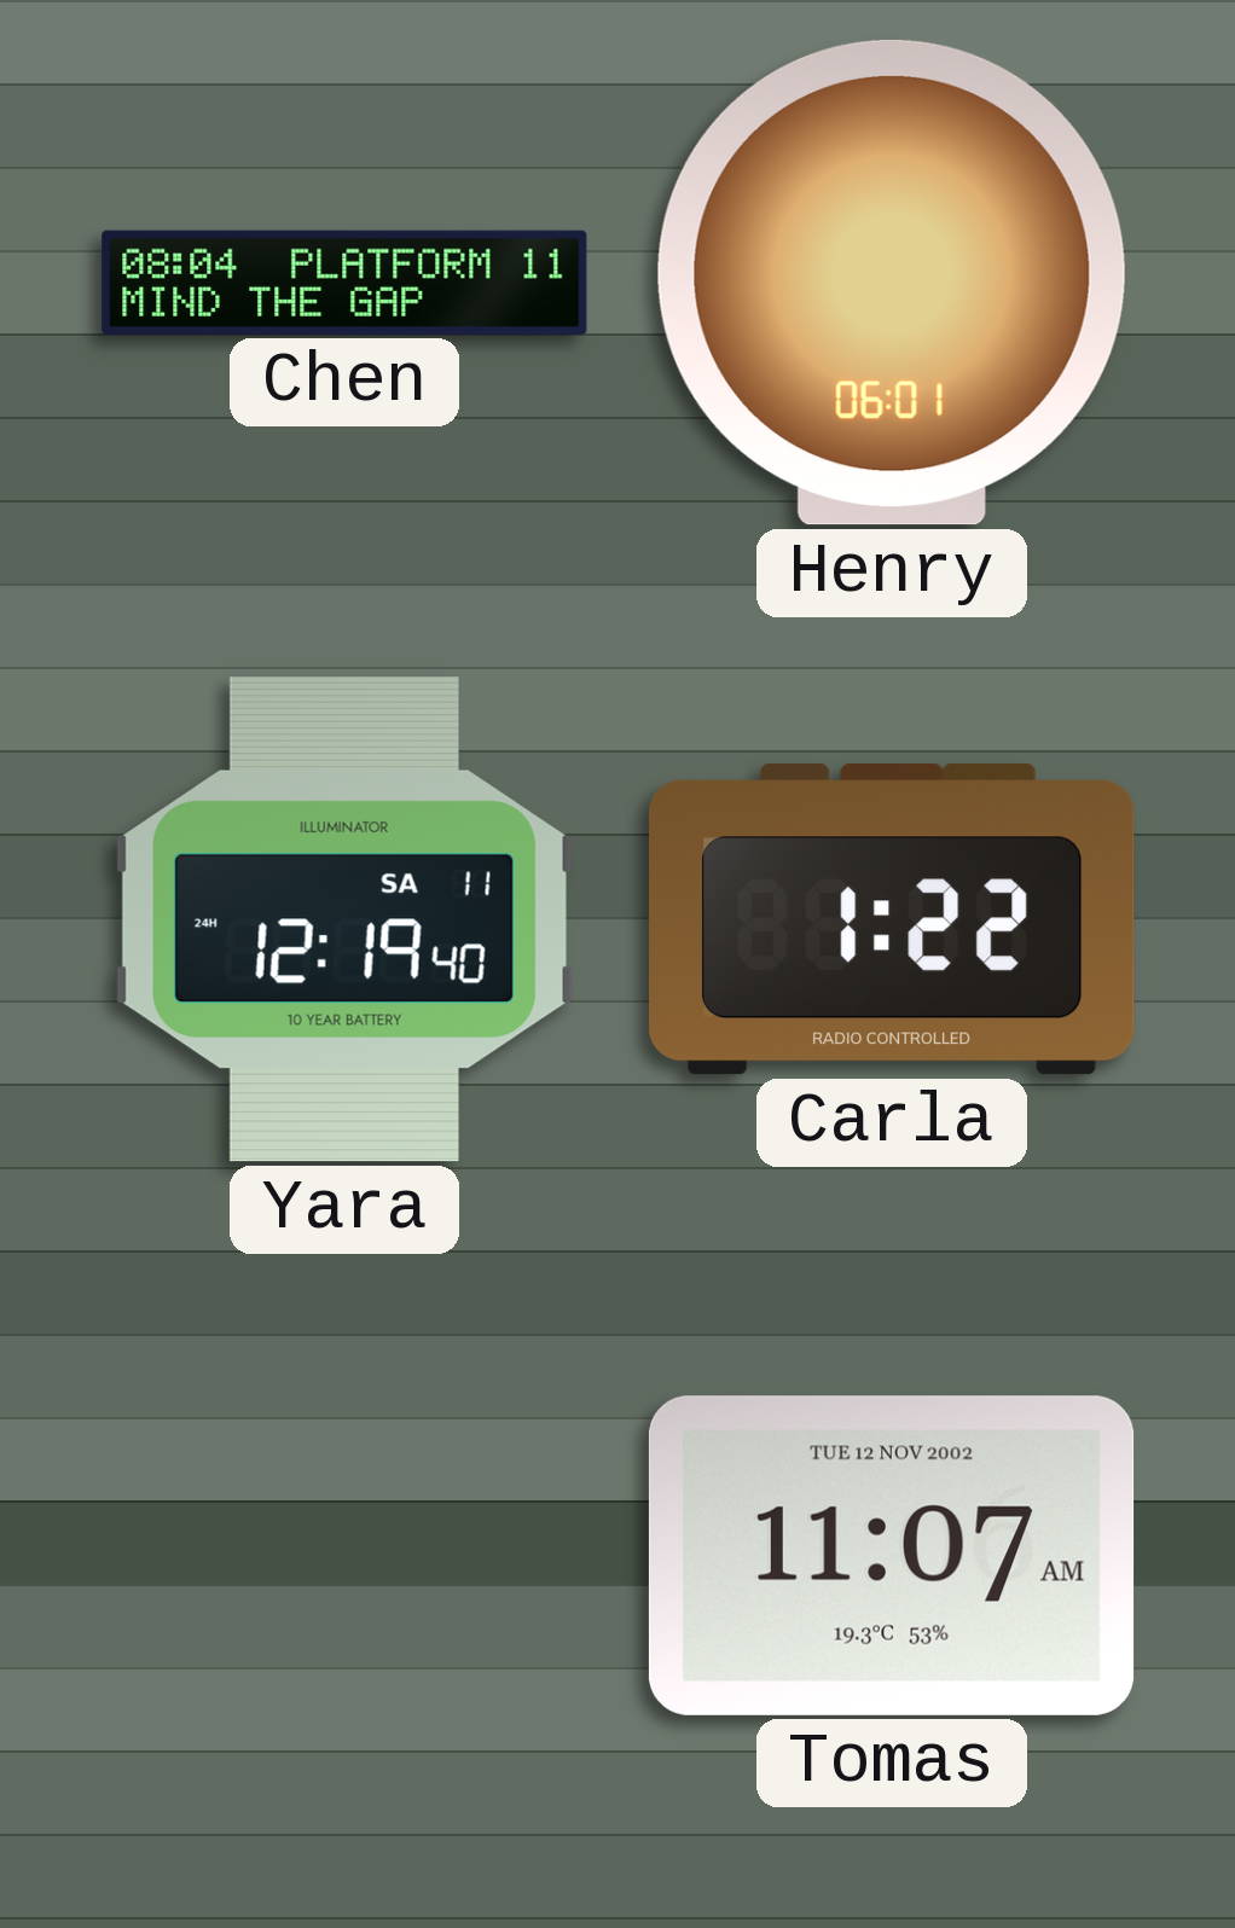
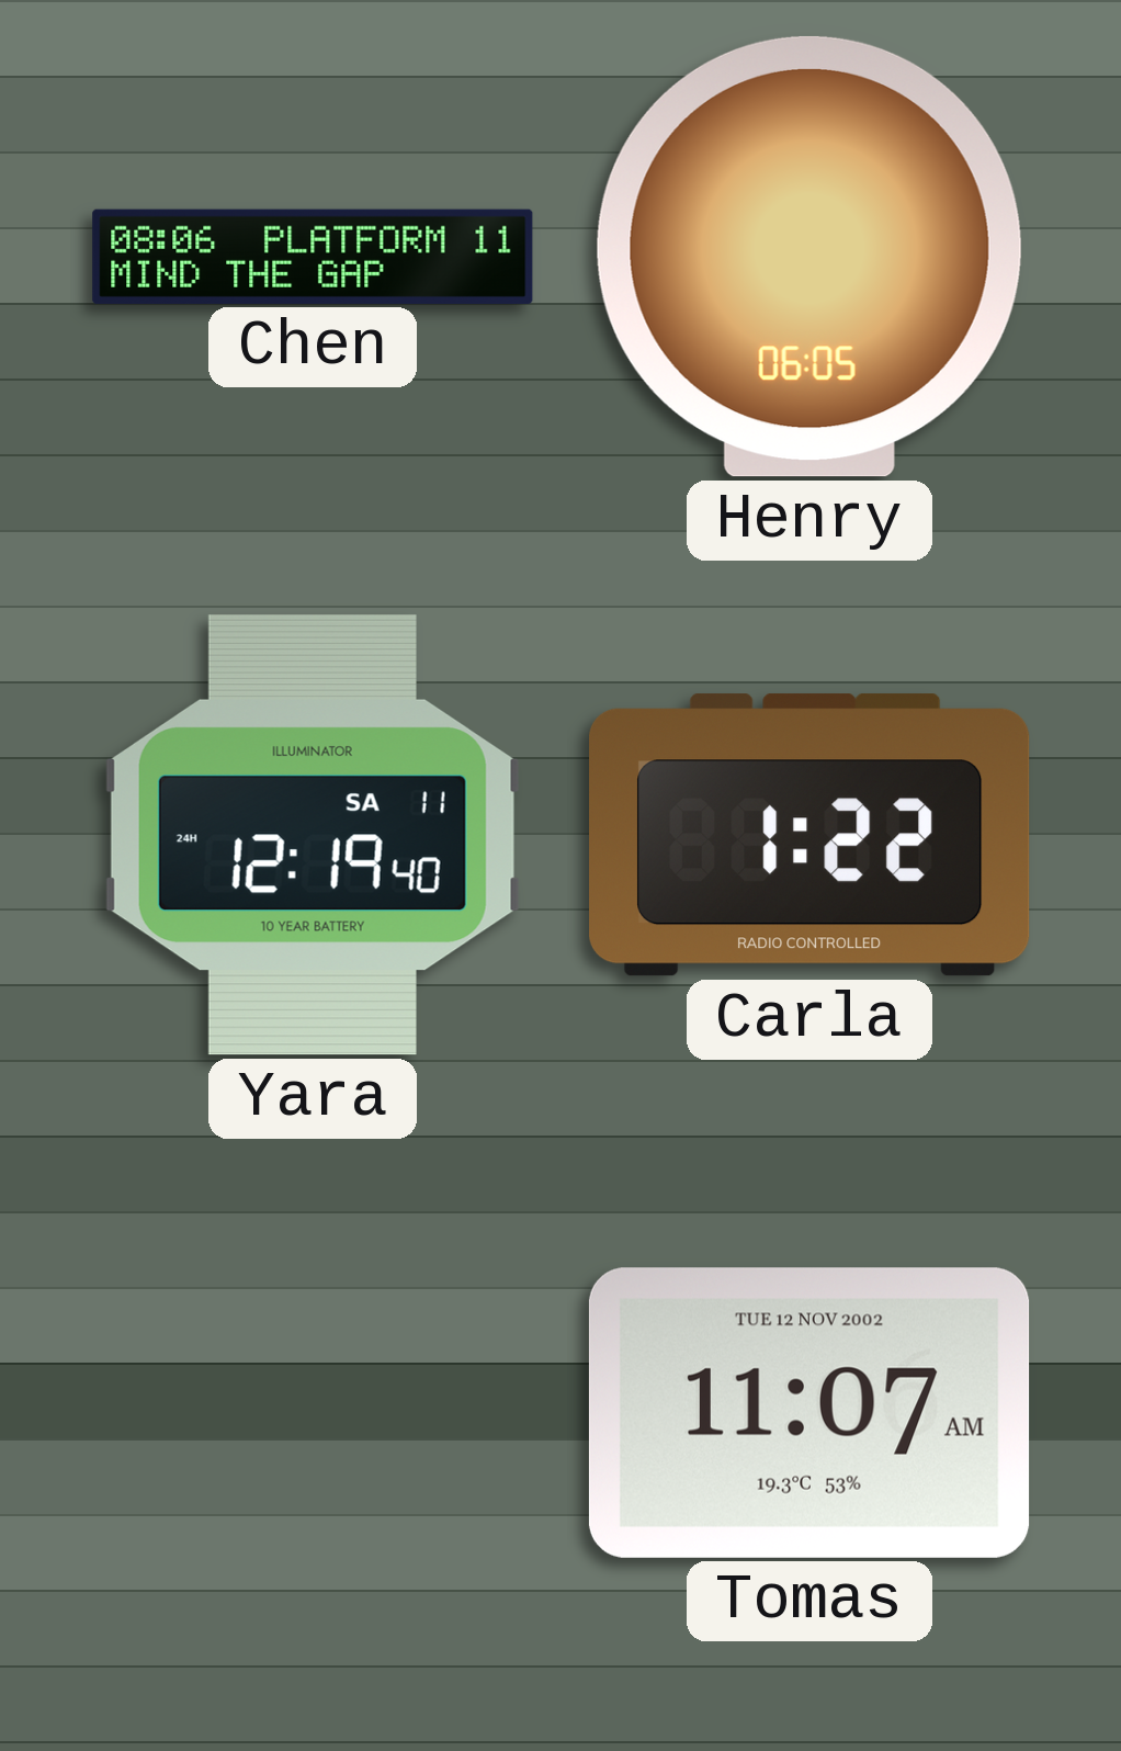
Chen: 08:04 -> 08:06 (313, 257)
Henry: 06:01 -> 06:05 (809, 257)
